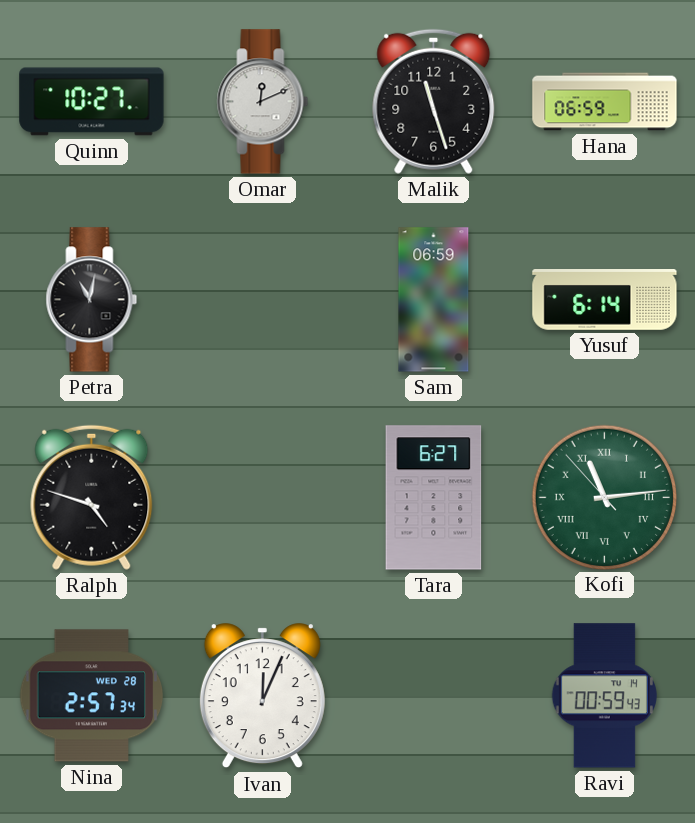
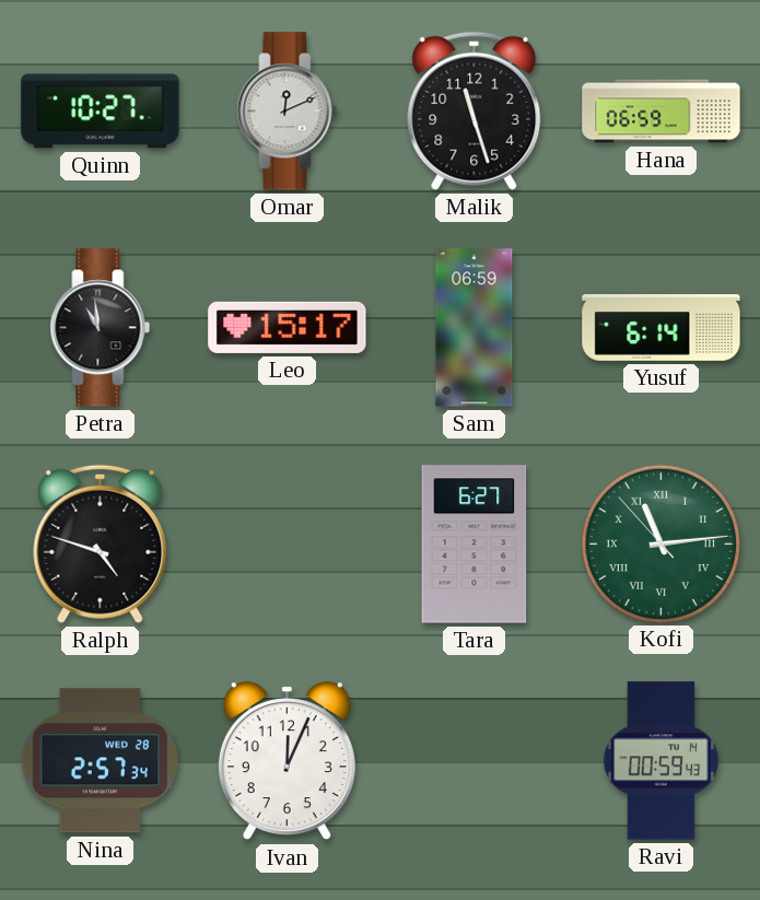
Petra: 11:02 -> 10:59 (101, 328)
Leo: none -> 15:17 (288, 327)
